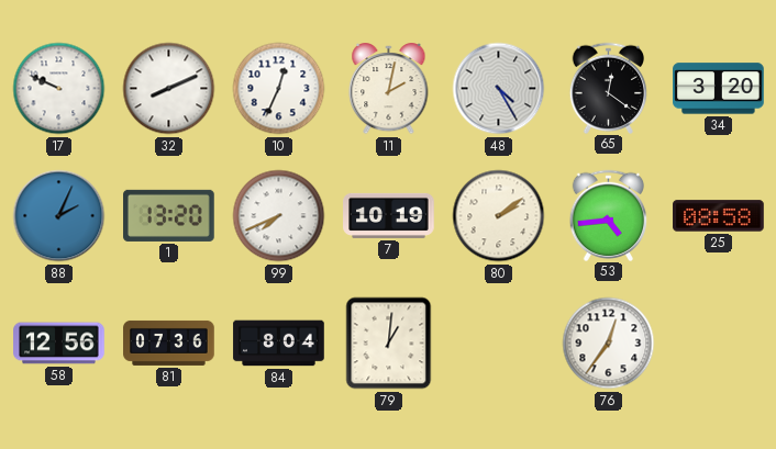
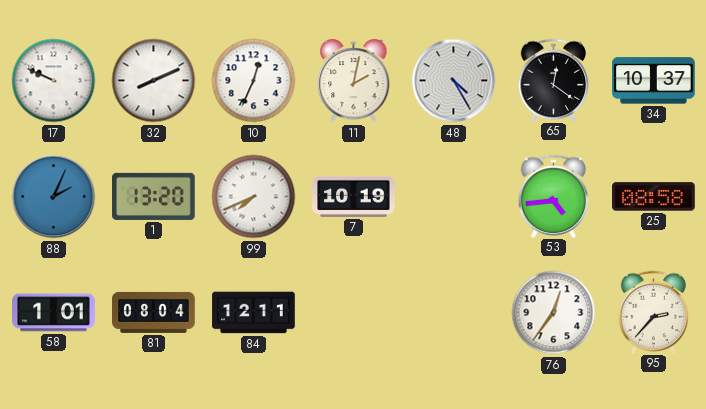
34: 3:20 -> 10:37 (654, 81)
80: 2:09 -> none (499, 216)
58: 12:56 -> 1:01 (54, 313)
81: 07:36 -> 08:04 (154, 312)
84: 8:04 -> 12:11 (254, 313)
79: 1:01 -> none (389, 344)
95: none -> 2:37 (654, 312)
